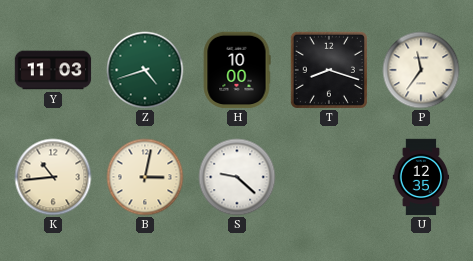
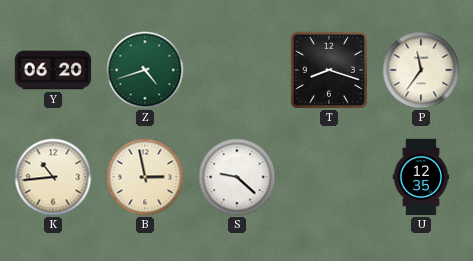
Y: 11:03 -> 06:20 (53, 70)
H: 10:00 -> none (237, 70)
B: 3:02 -> 2:58 (145, 177)
